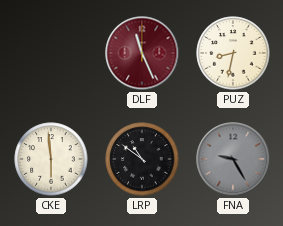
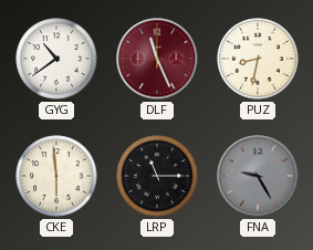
GYG: none -> 10:39 (56, 59)
LRP: 10:51 -> 11:15 (157, 176)
